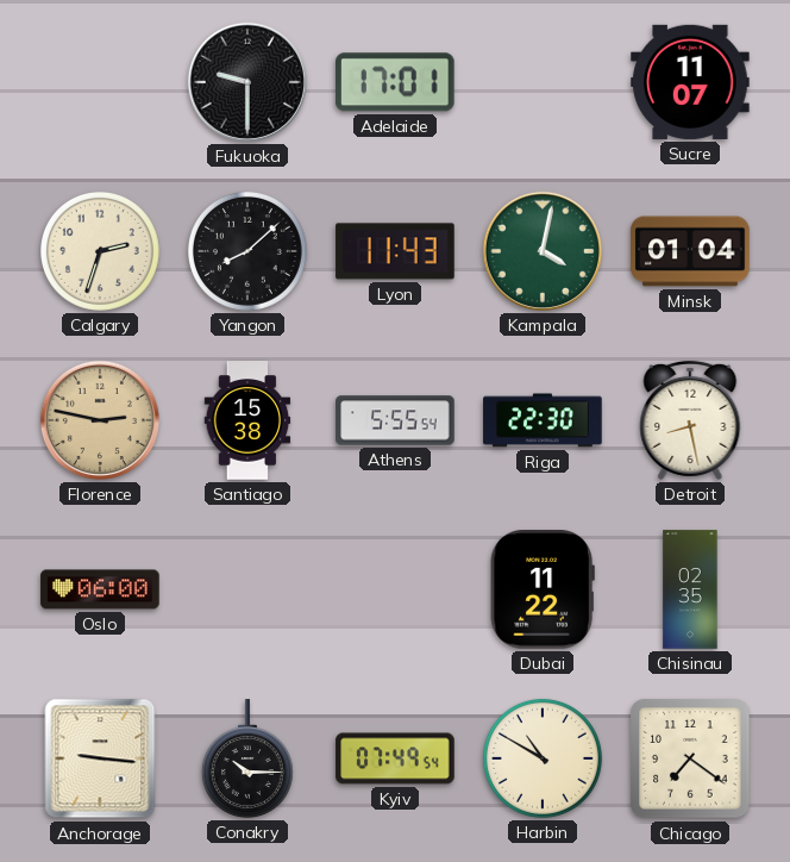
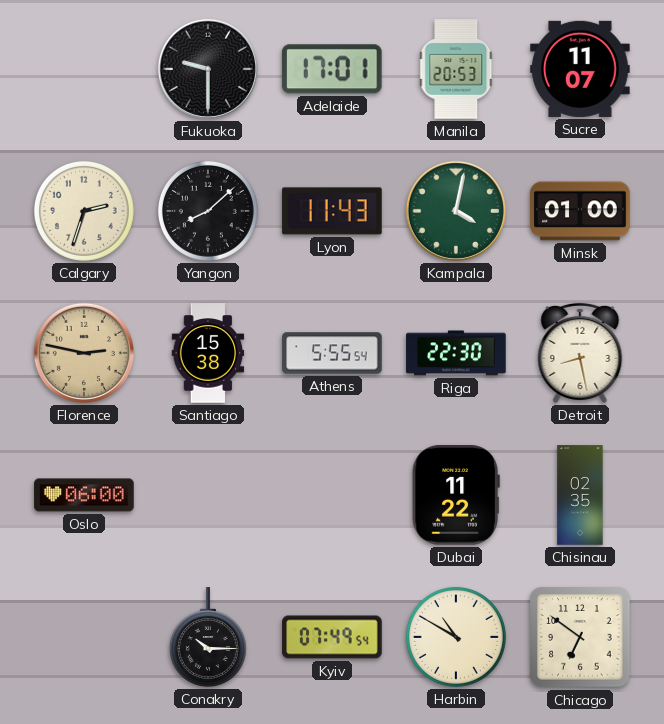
Manila: none -> 20:53 (457, 69)
Minsk: 01:04 -> 01:00 (580, 211)
Anchorage: 9:16 -> none (100, 758)
Chicago: 7:21 -> 6:51 (580, 637)
